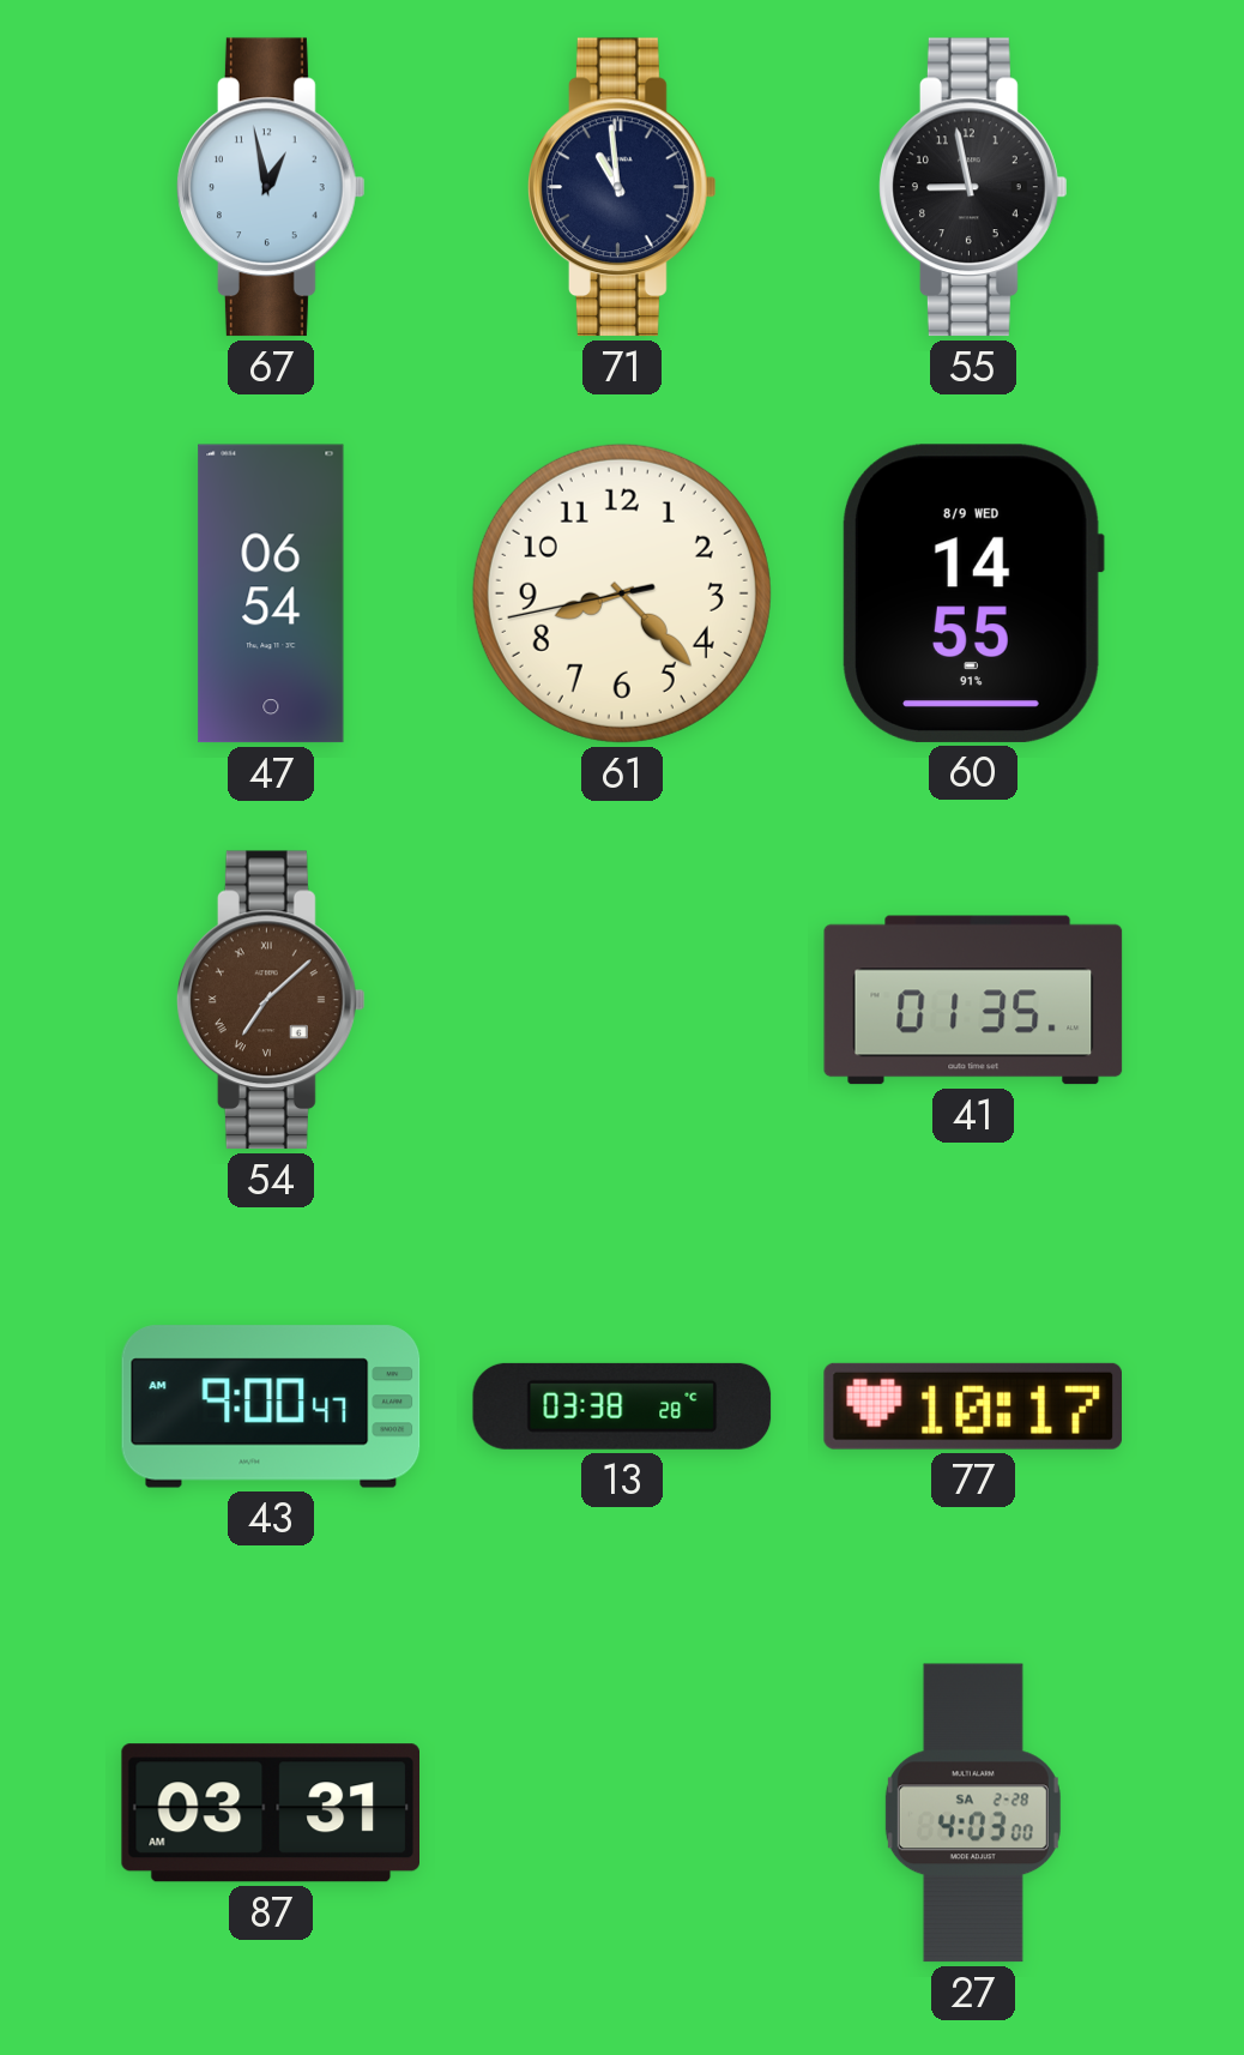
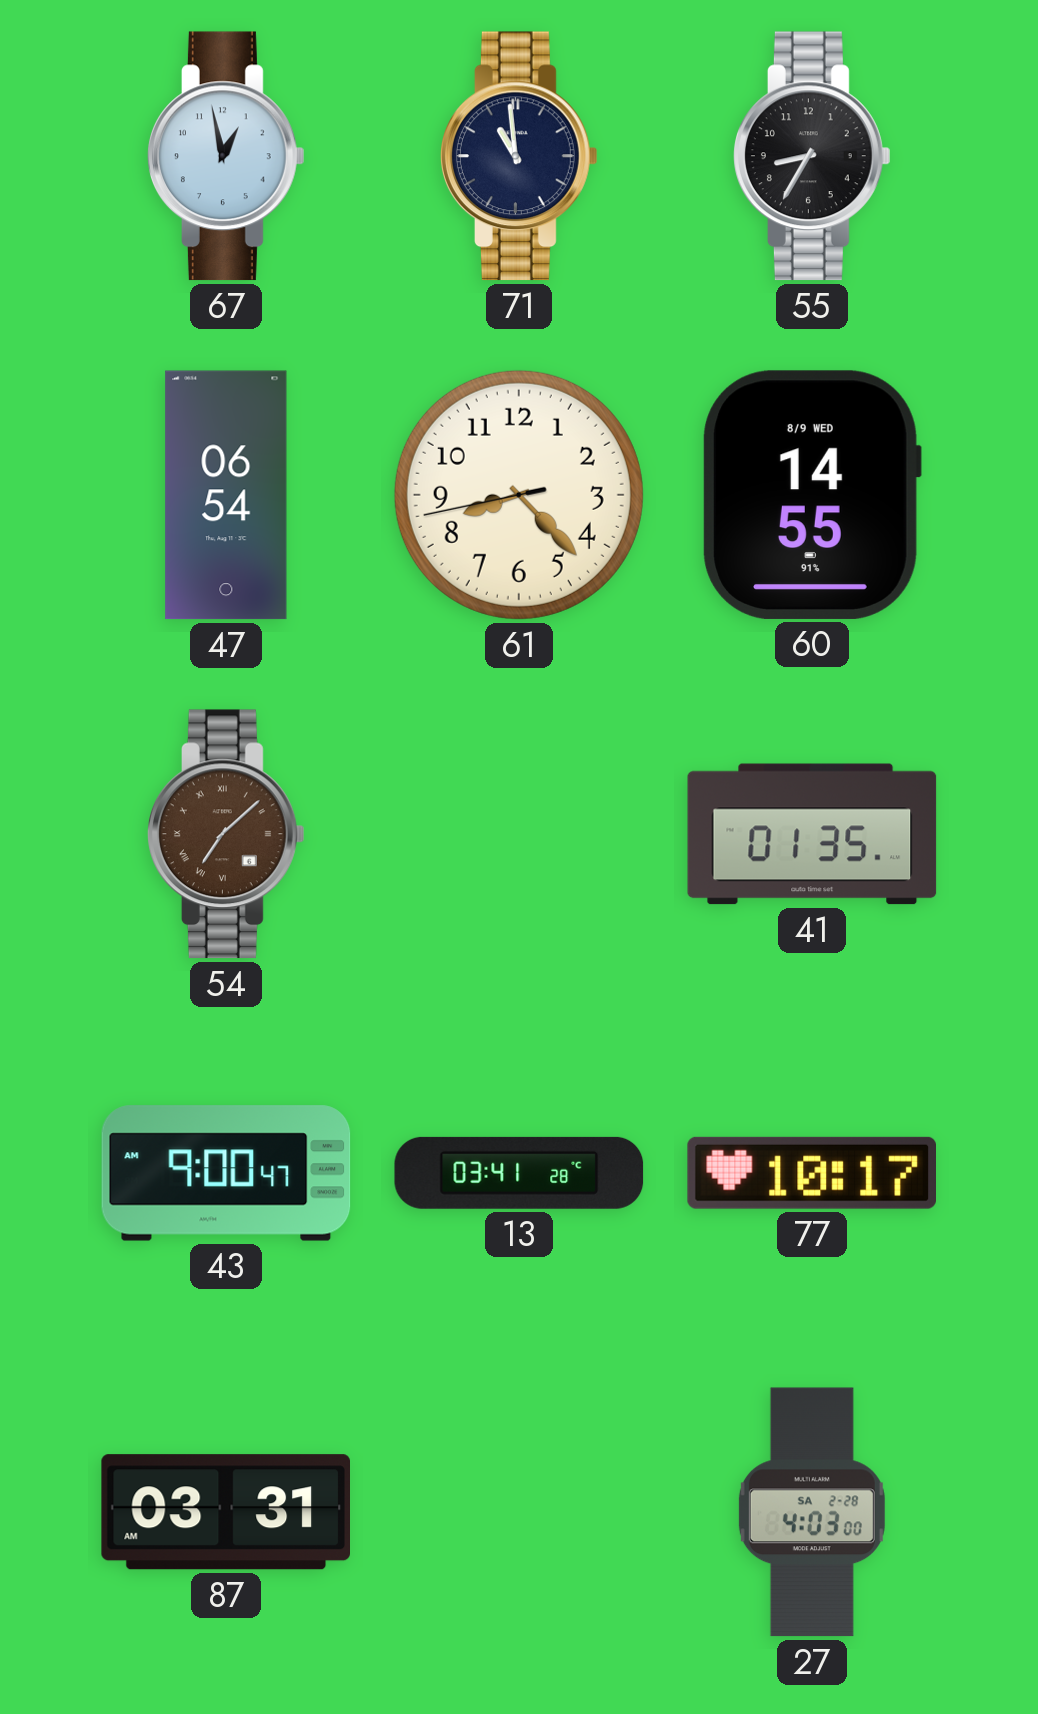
55: 8:58 -> 8:35 (813, 156)
13: 03:38 -> 03:41 (519, 1173)
